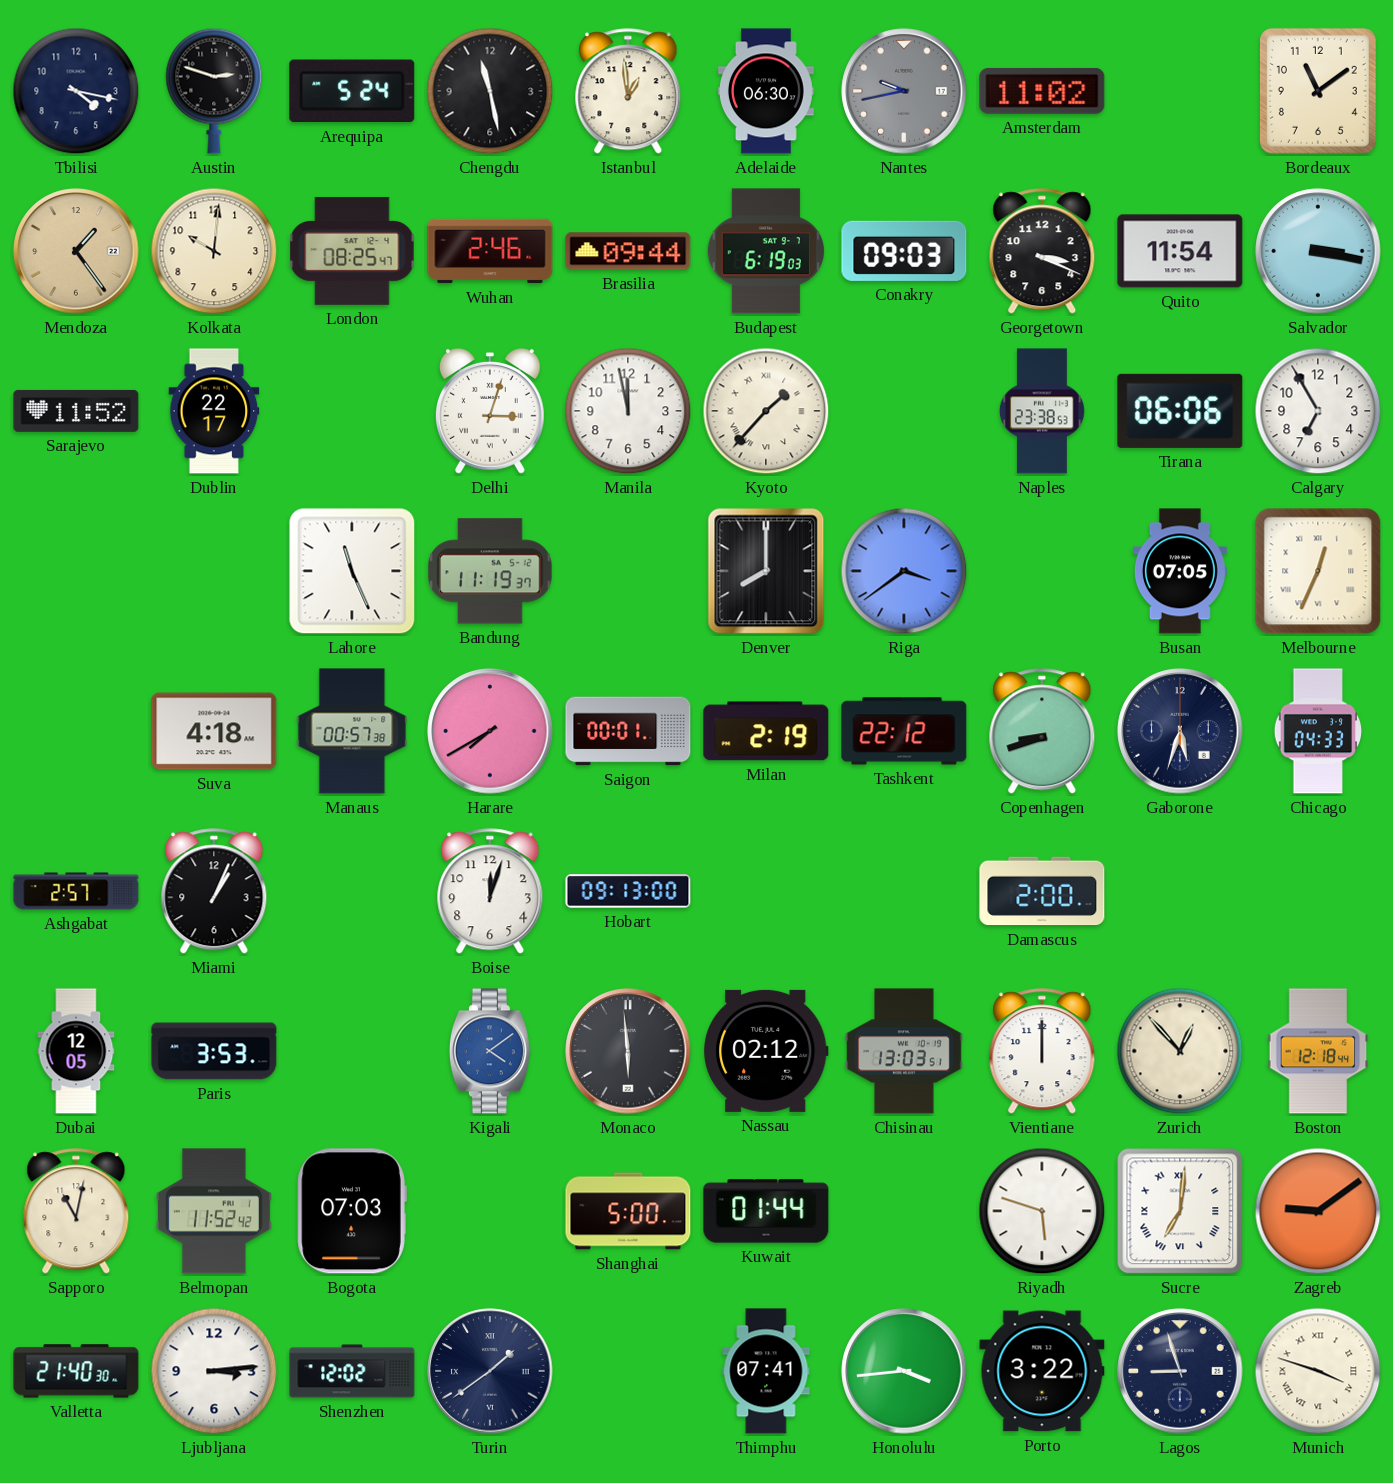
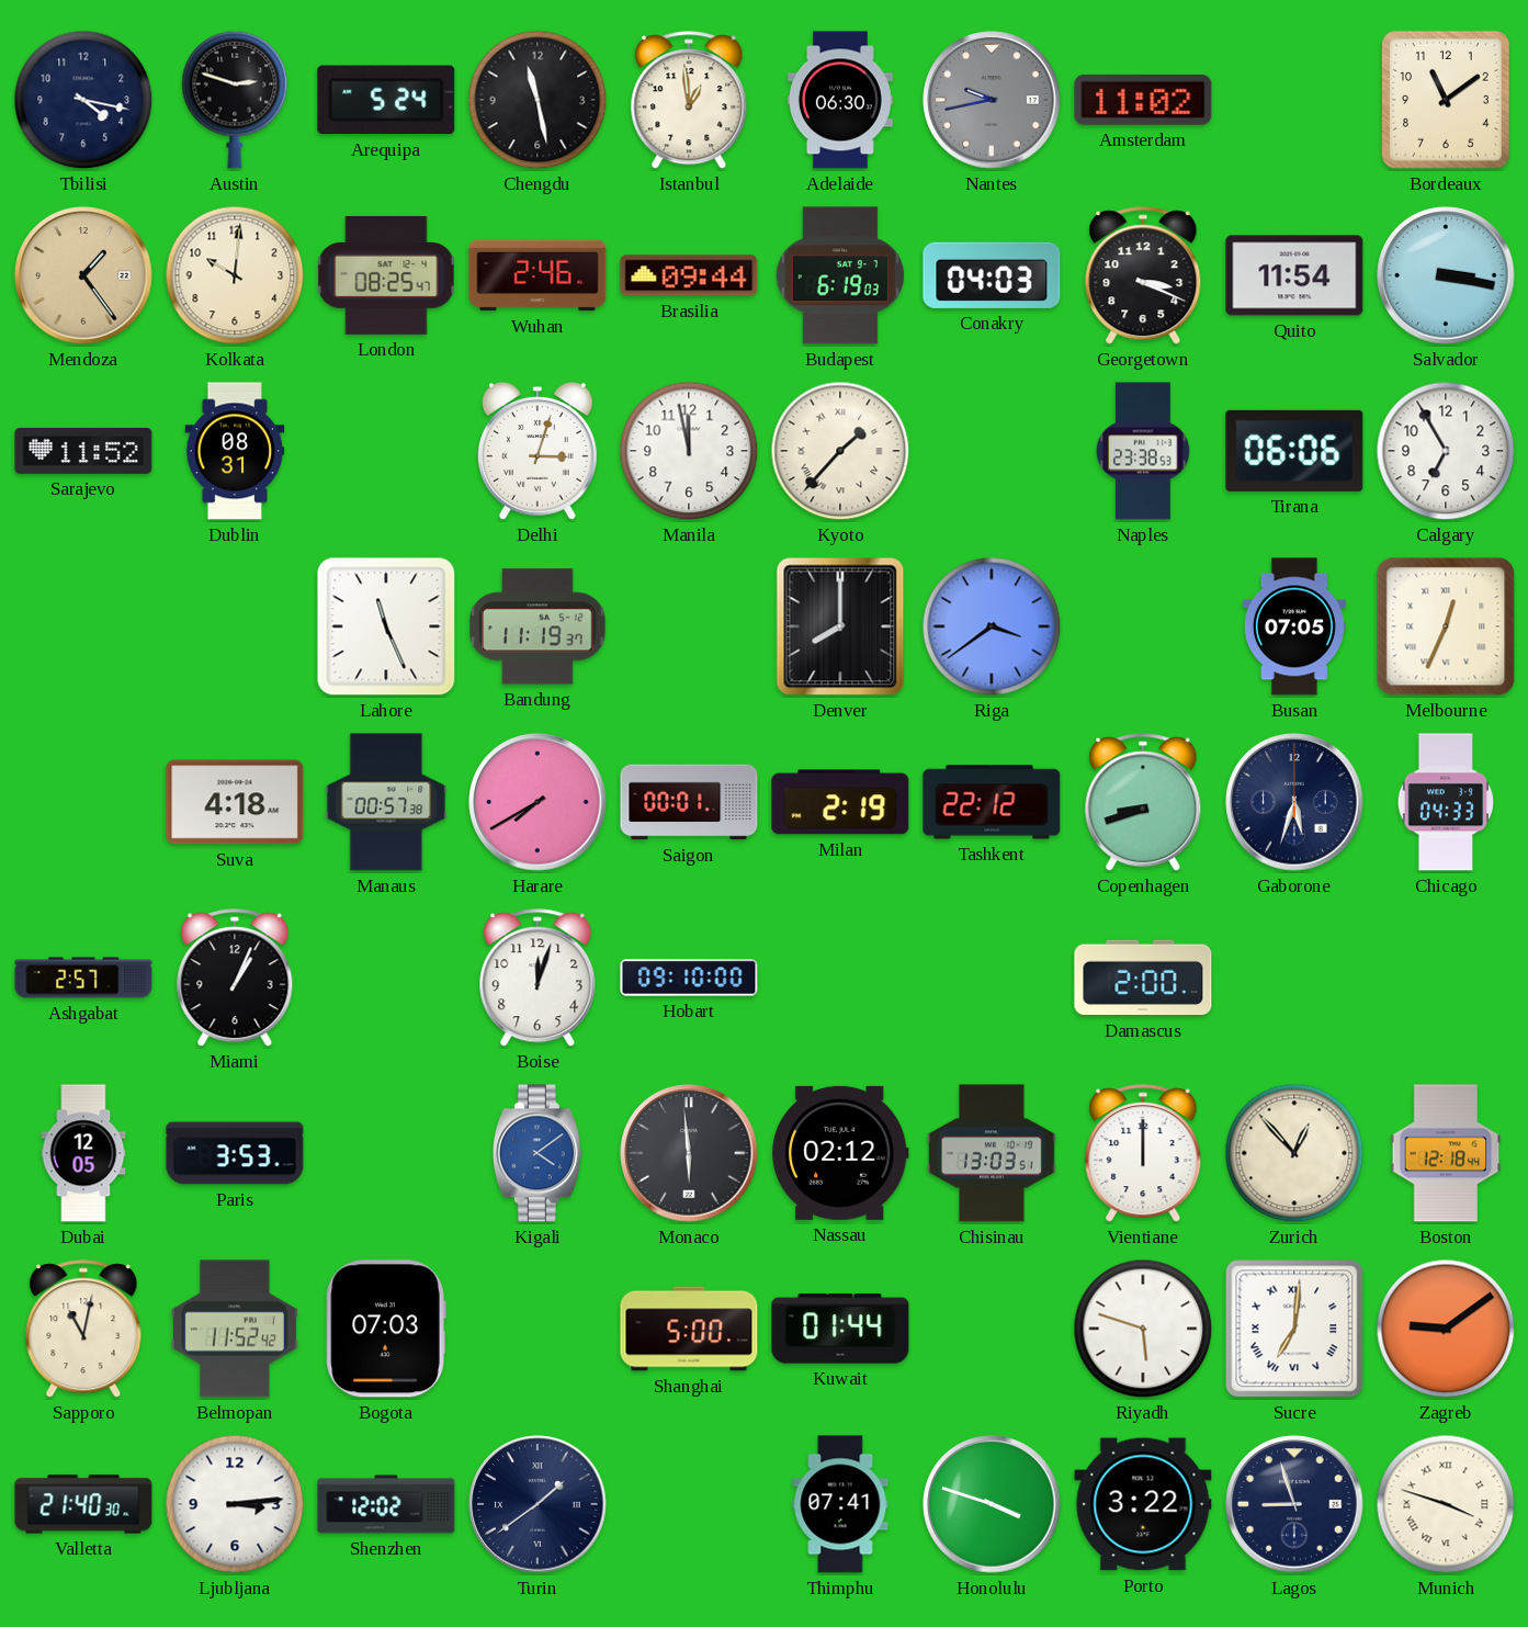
Conakry: 09:03 -> 04:03 (992, 275)
Dublin: 22:17 -> 08:31 (235, 451)
Hobart: 09:13 -> 09:10 (689, 978)
Honolulu: 3:44 -> 3:48 (992, 1504)
